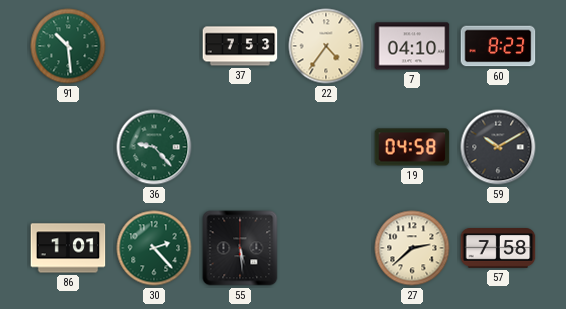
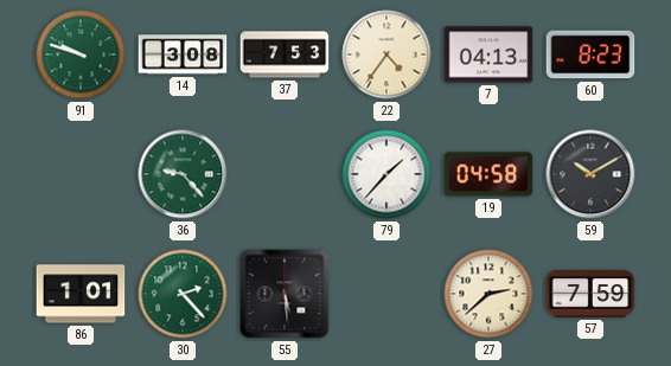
91: 10:29 -> 9:48 (81, 54)
14: none -> 3:08 (183, 54)
7: 04:10 -> 04:13 (488, 54)
79: none -> 1:37 (386, 174)
57: 7:58 -> 7:59 (590, 295)
